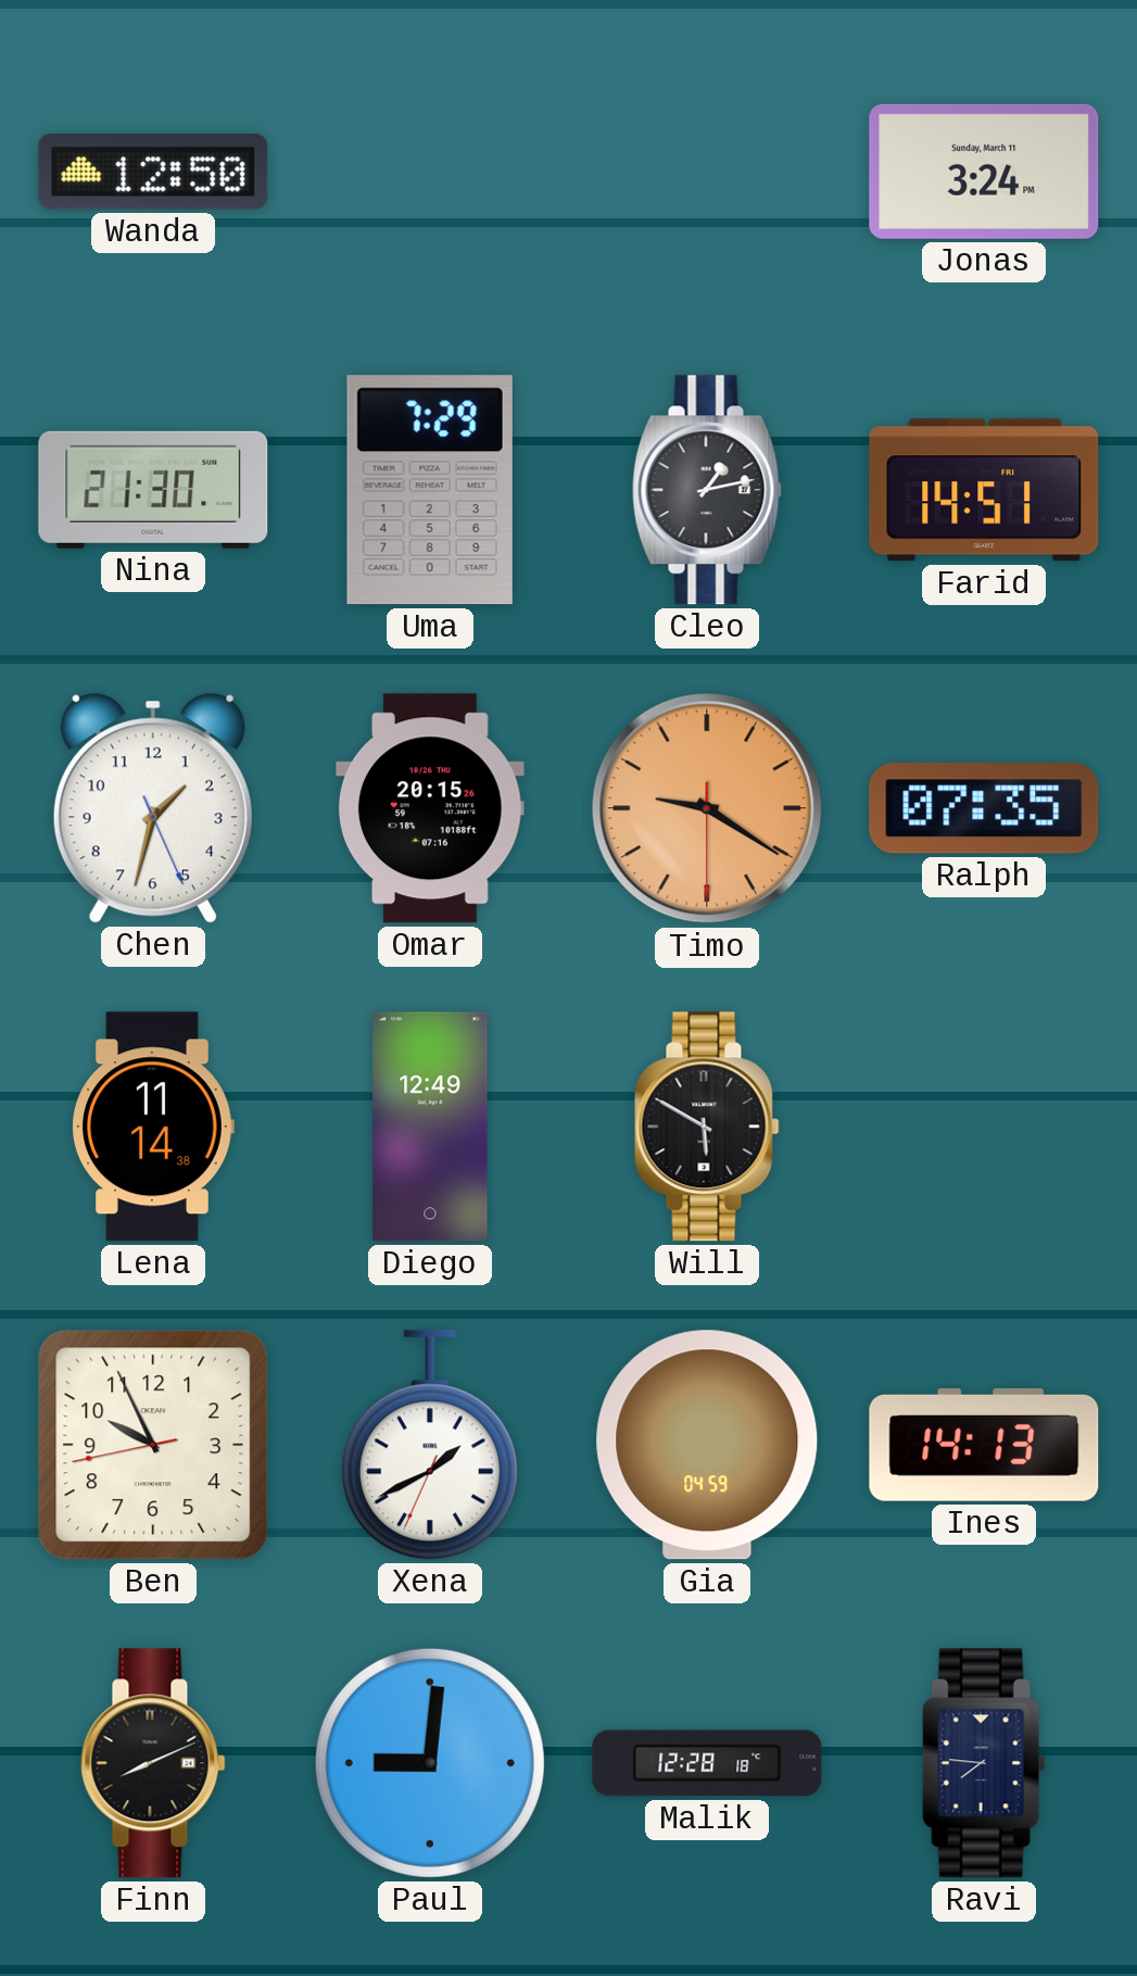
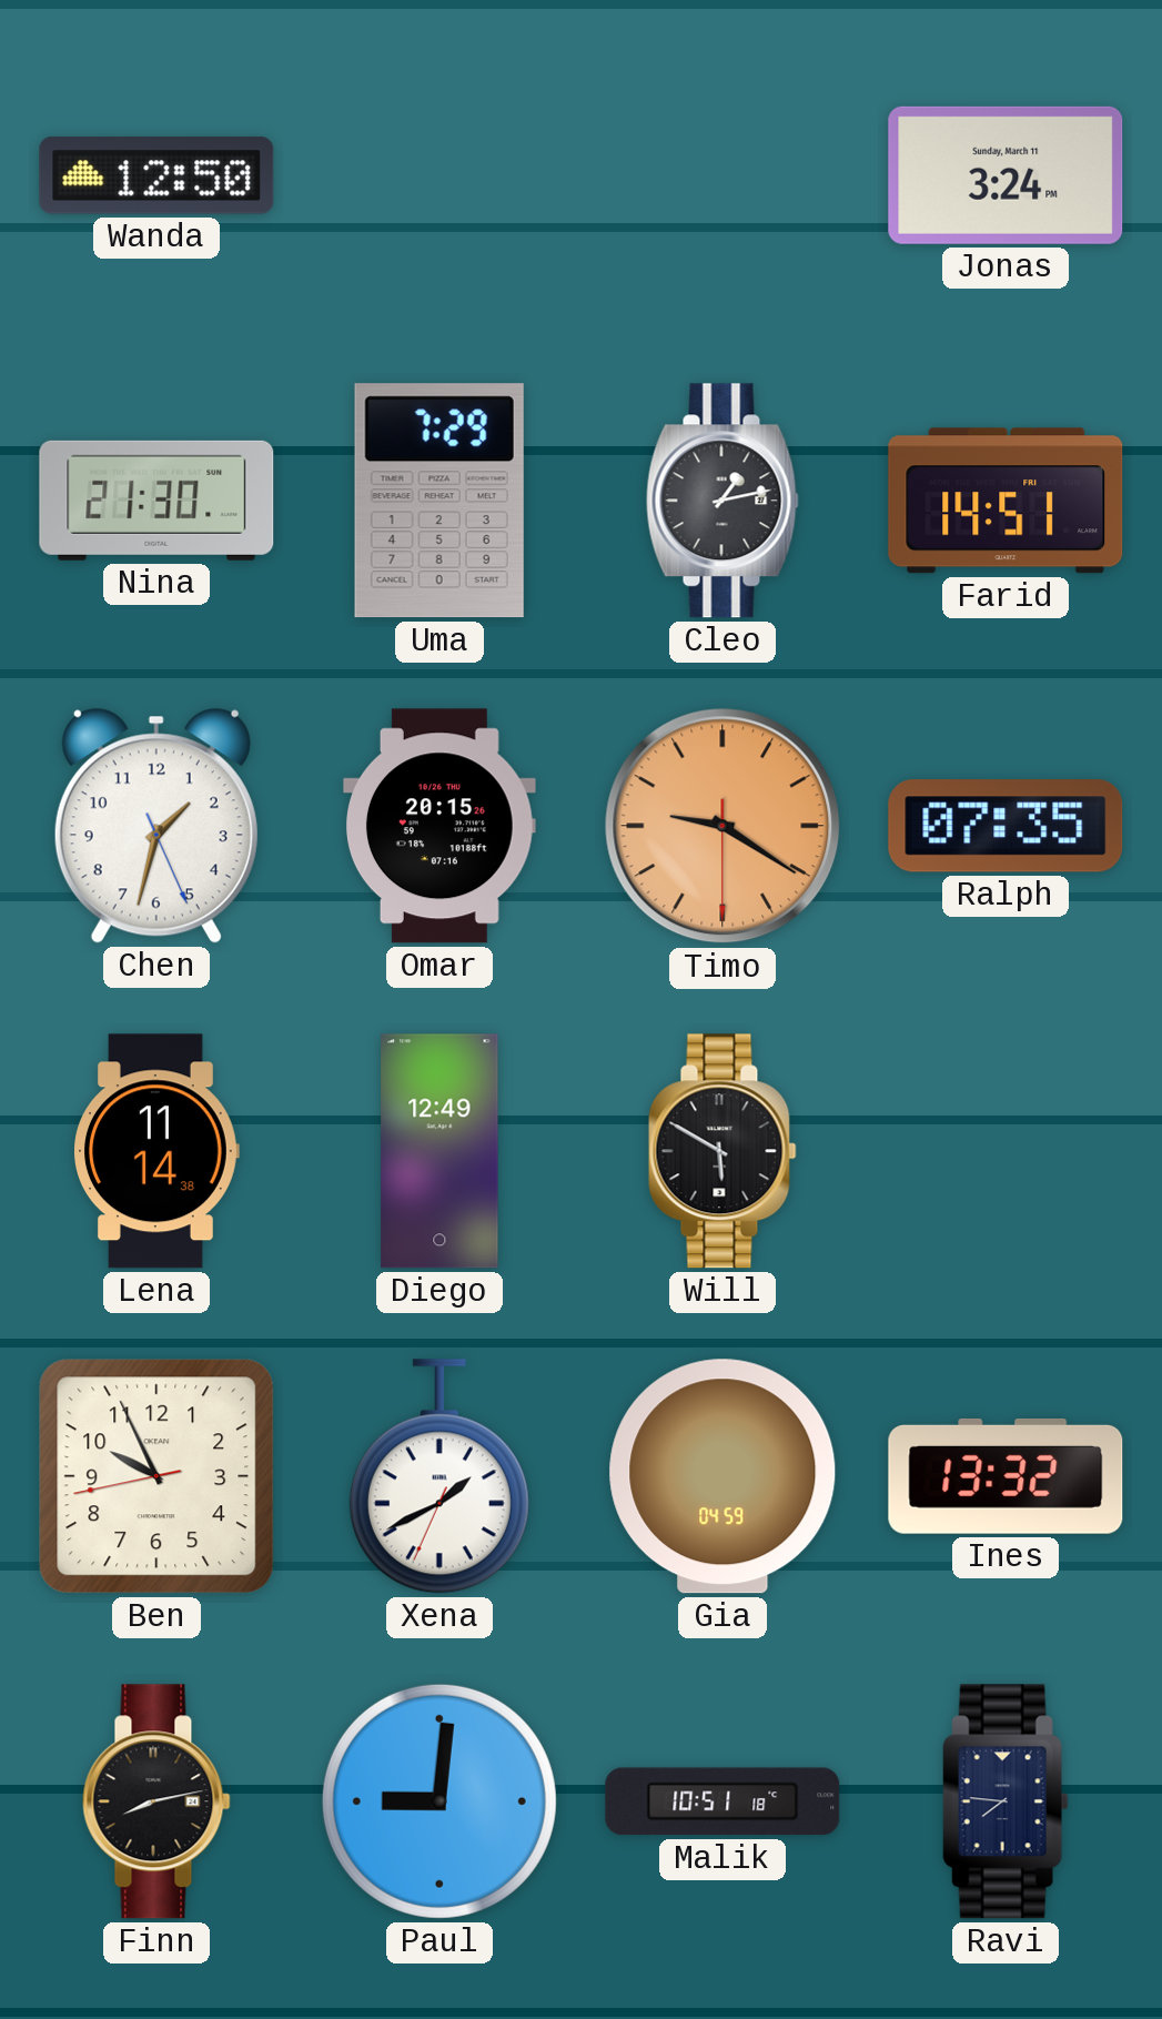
Ines: 14:13 -> 13:32 (1006, 1476)
Finn: 8:11 -> 8:13 (156, 1801)
Malik: 12:28 -> 10:51 (723, 1801)
